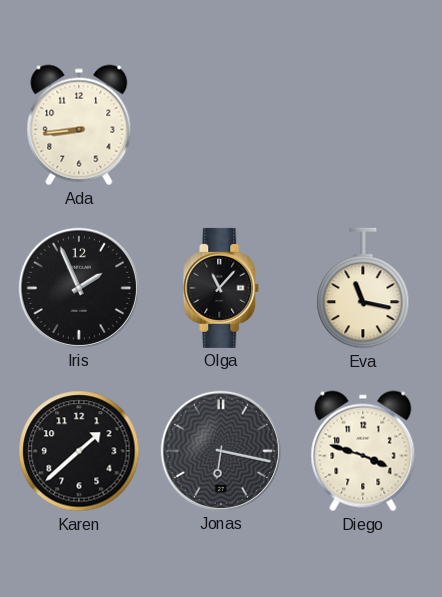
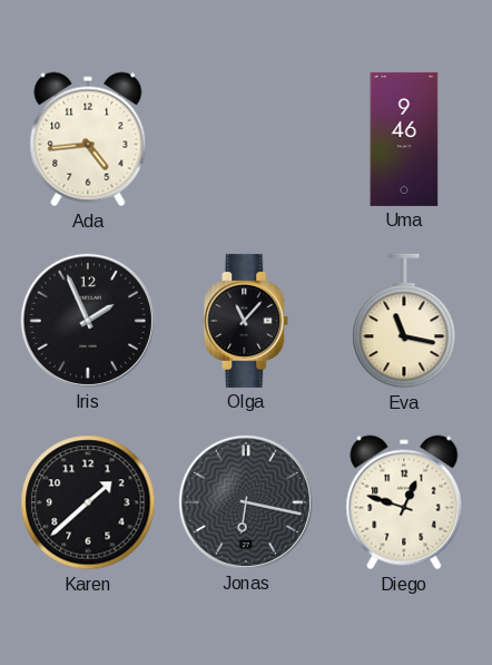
Ada: 8:44 -> 4:44 (88, 139)
Uma: none -> 9:46 (404, 139)
Diego: 3:48 -> 12:48 (404, 502)
